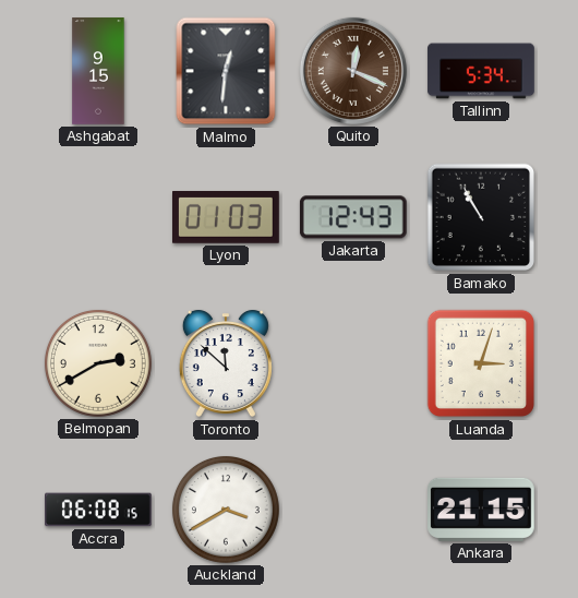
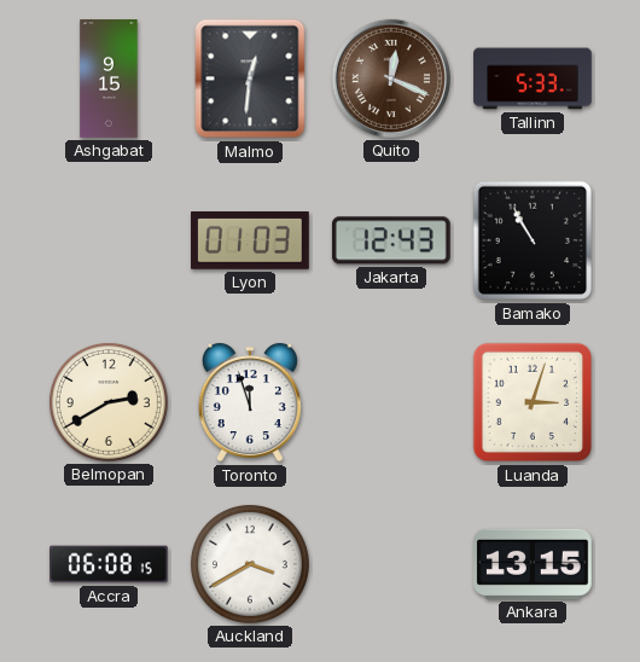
Tallinn: 5:34 -> 5:33 (533, 79)
Toronto: 11:52 -> 11:57 (250, 402)
Ankara: 21:15 -> 13:15 (534, 564)
